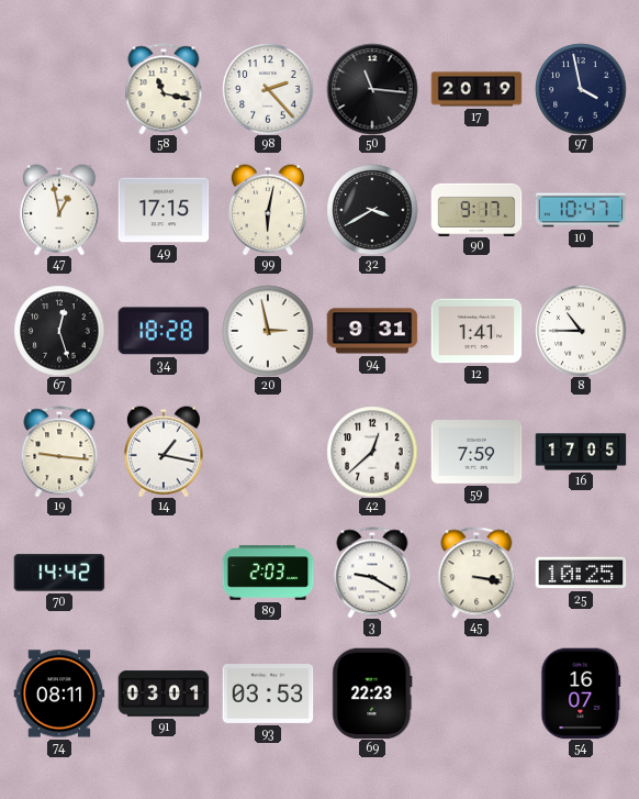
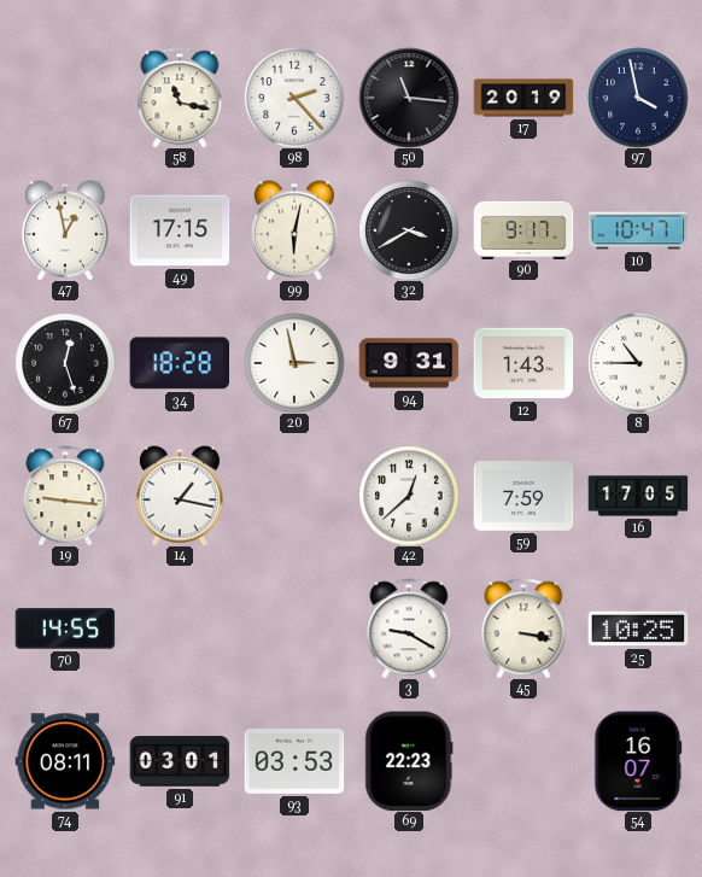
12: 1:41 -> 1:43 (523, 363)
70: 14:42 -> 14:55 (65, 628)
89: 2:03 -> none (268, 573)
